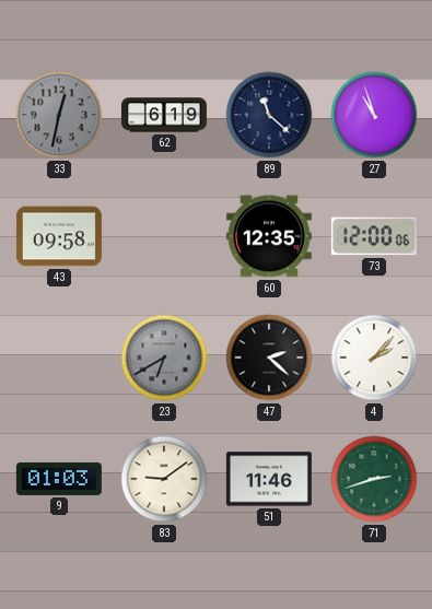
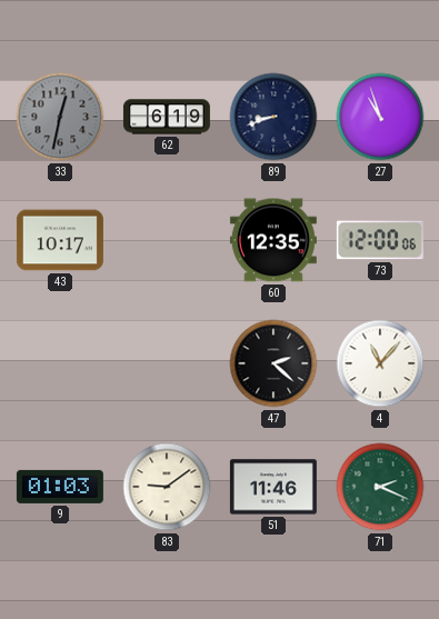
89: 11:22 -> 8:42 (273, 117)
43: 09:58 -> 10:17 (60, 240)
23: 6:40 -> none (164, 358)
4: 2:07 -> 11:07 (380, 363)
71: 2:42 -> 2:19 (380, 487)
